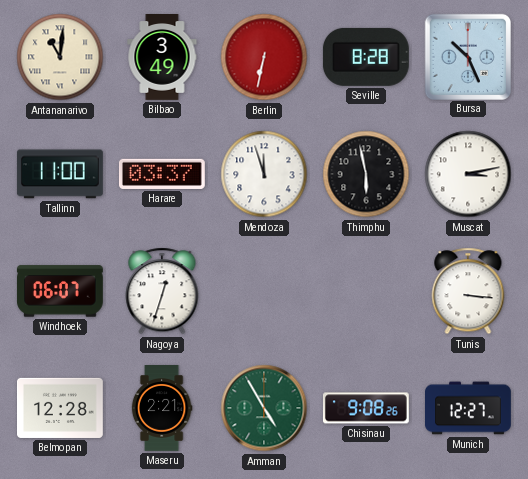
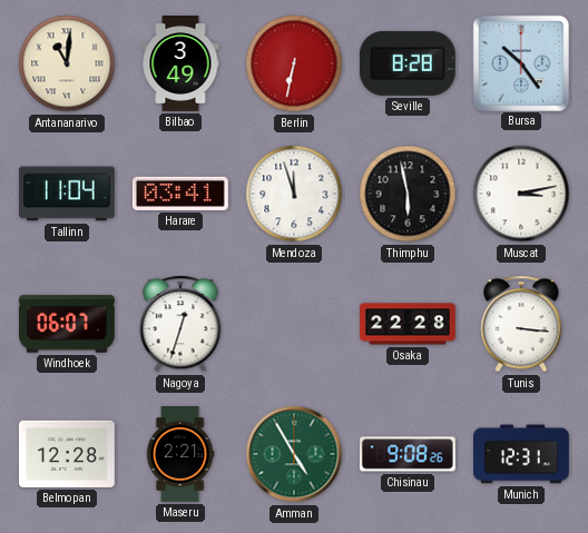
Bursa: 10:26 -> 10:24 (520, 62)
Tallinn: 11:00 -> 11:04 (67, 194)
Harare: 03:37 -> 03:41 (180, 194)
Osaka: none -> 22:28 (409, 324)
Munich: 12:27 -> 12:31 (522, 454)
